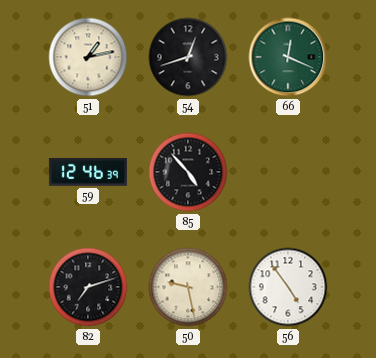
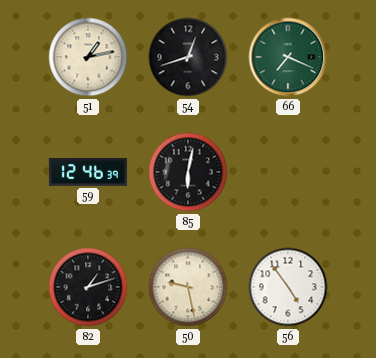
66: 12:19 -> 7:19 (288, 57)
85: 4:53 -> 6:02 (188, 172)
82: 7:12 -> 1:12 (88, 287)
